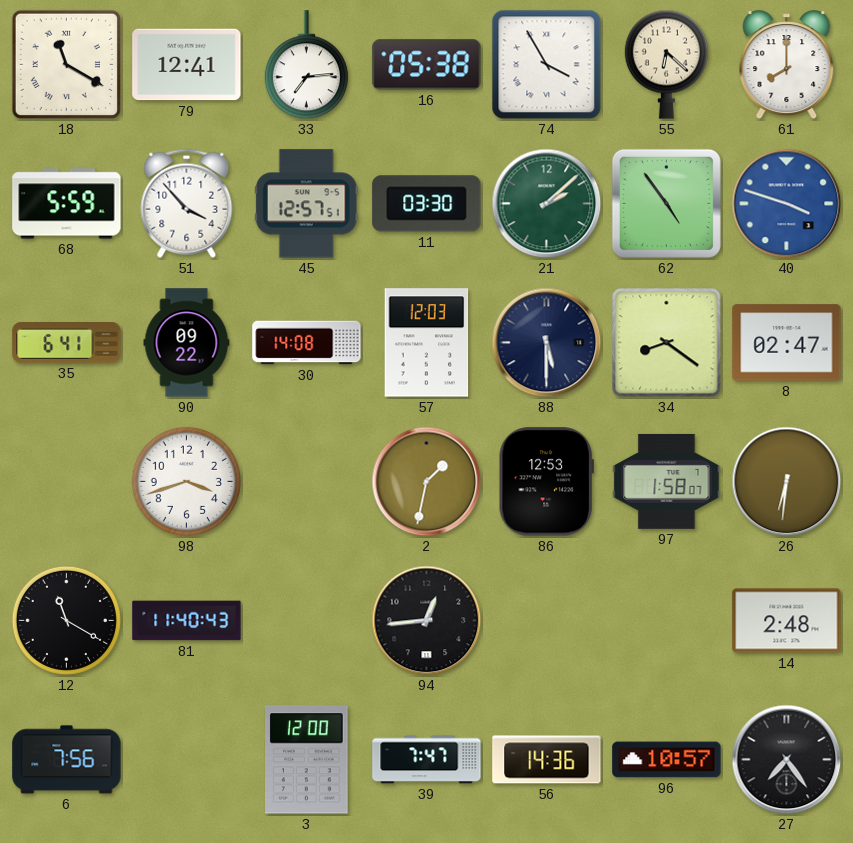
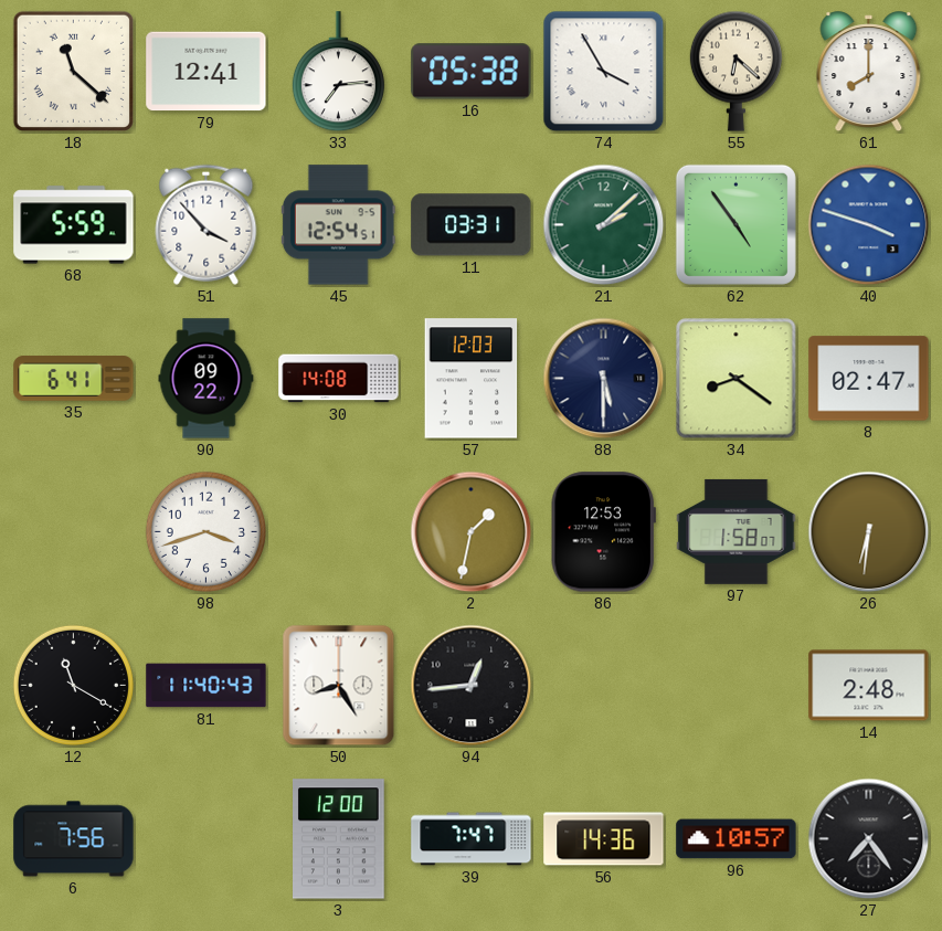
18: 11:20 -> 11:22 (73, 71)
45: 12:57 -> 12:54 (338, 225)
11: 03:30 -> 03:31 (472, 225)
50: none -> 8:25 (339, 686)
